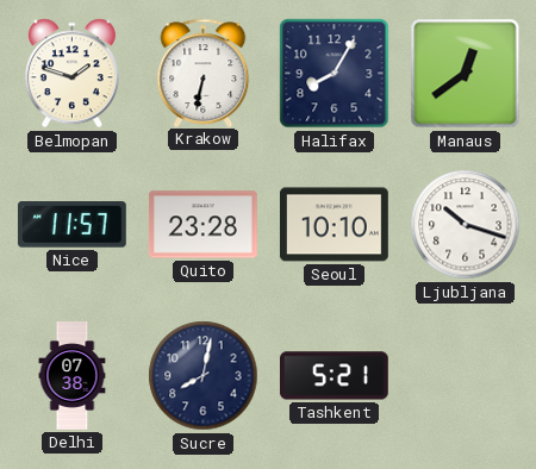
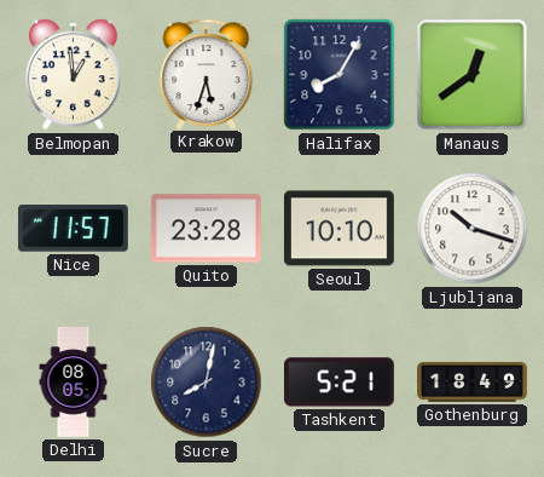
Belmopan: 1:48 -> 12:59 (73, 75)
Krakow: 6:32 -> 5:33 (207, 74)
Delhi: 07:38 -> 08:05 (74, 383)
Gothenburg: none -> 18:49 (473, 381)
